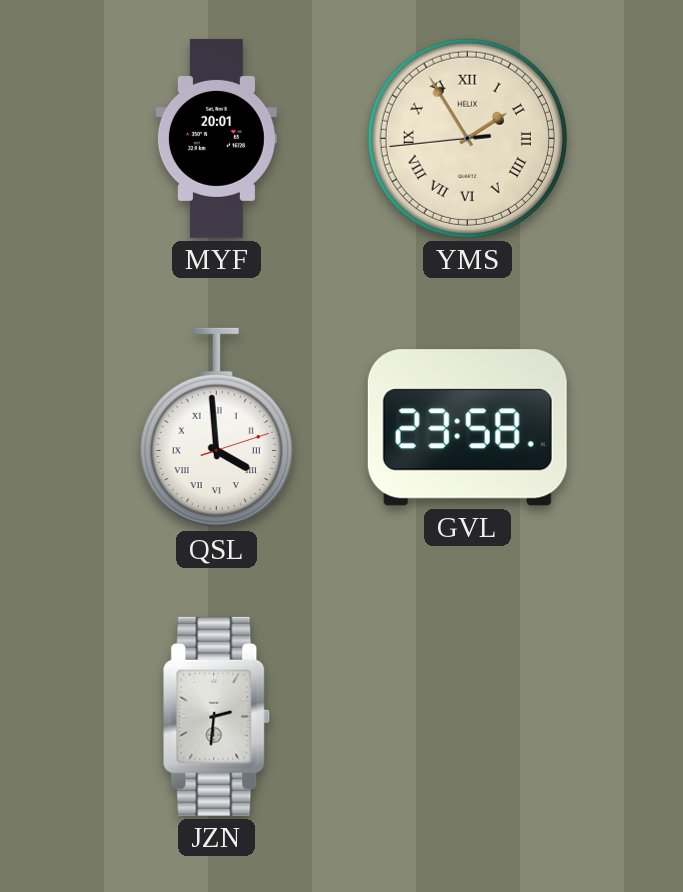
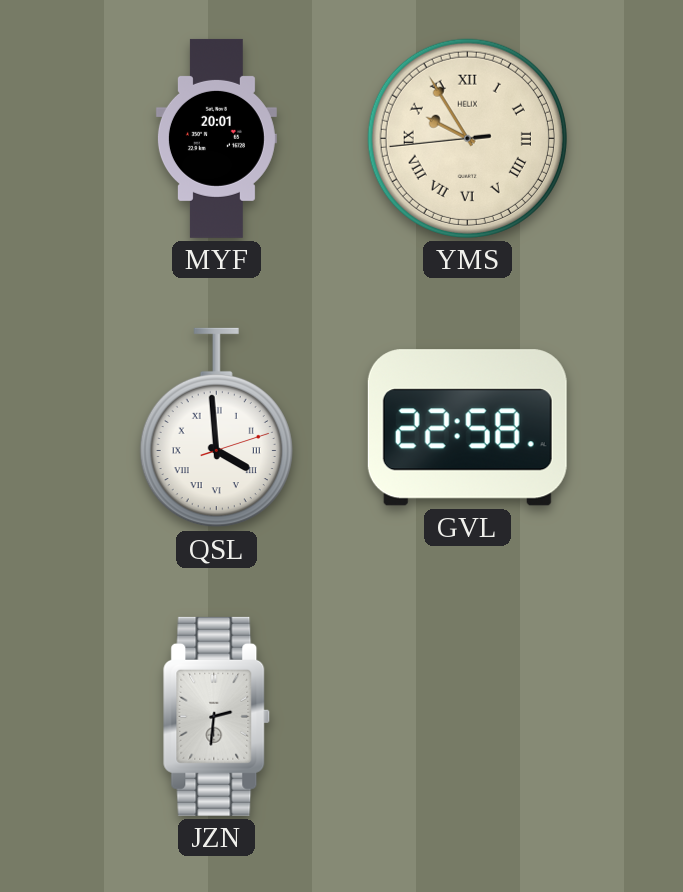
YMS: 1:54 -> 9:54 (467, 138)
GVL: 23:58 -> 22:58 (467, 428)
